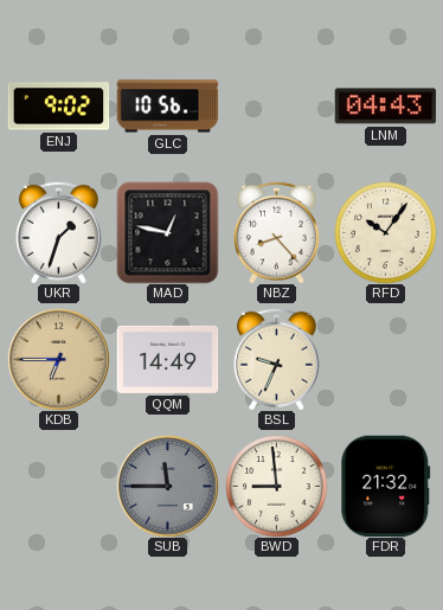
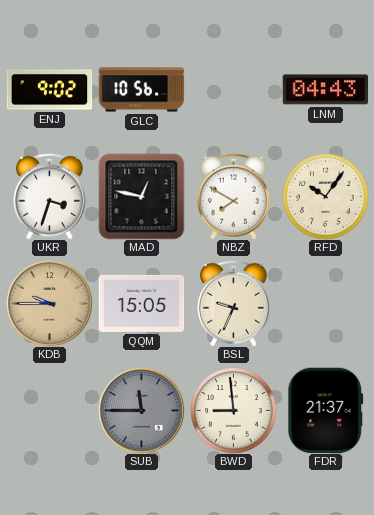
UKR: 1:33 -> 3:33 (50, 196)
NBZ: 8:23 -> 7:50 (234, 196)
KDB: 6:45 -> 9:45 (49, 303)
QQM: 14:49 -> 15:05 (141, 303)
FDR: 21:32 -> 21:37 (326, 410)
